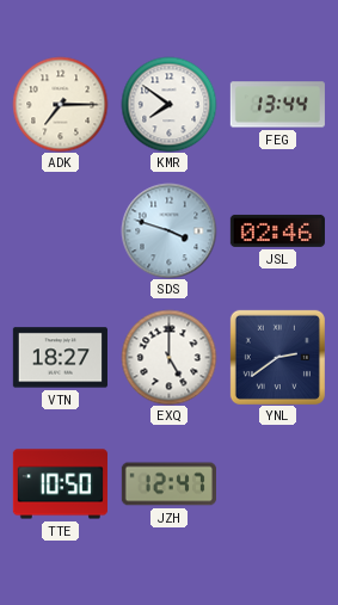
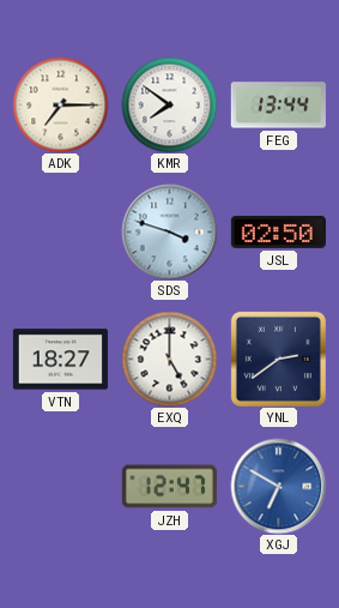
JSL: 02:46 -> 02:50 (278, 231)
TTE: 10:50 -> none (60, 484)
XGJ: none -> 6:50 (278, 486)
